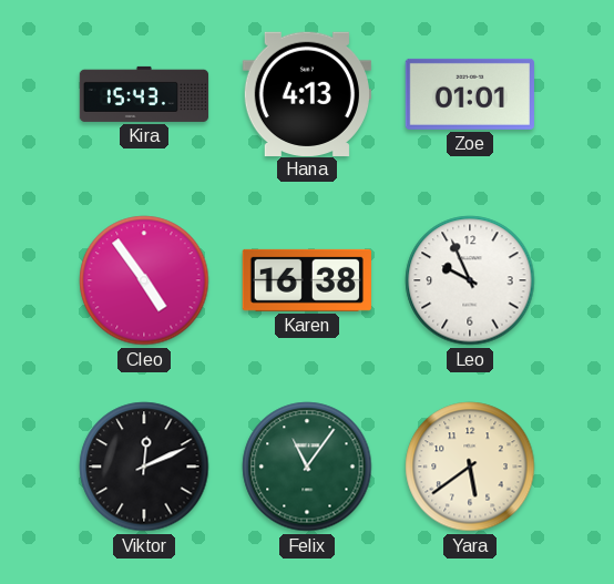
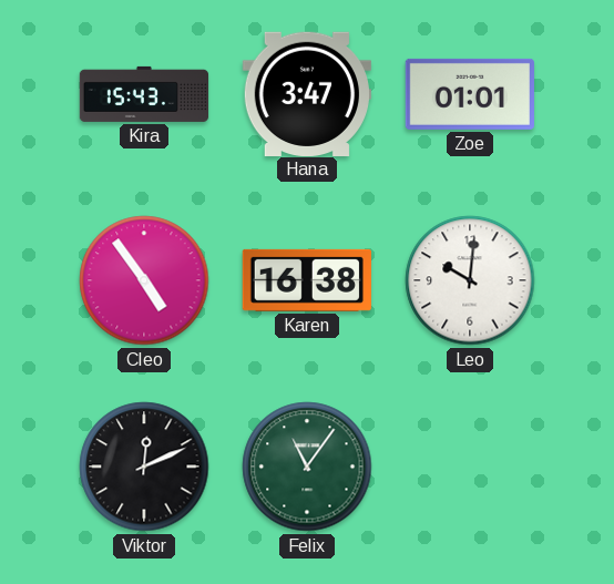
Hana: 4:13 -> 3:47 (307, 93)
Leo: 9:56 -> 10:01 (470, 280)
Yara: 5:39 -> none (470, 467)
